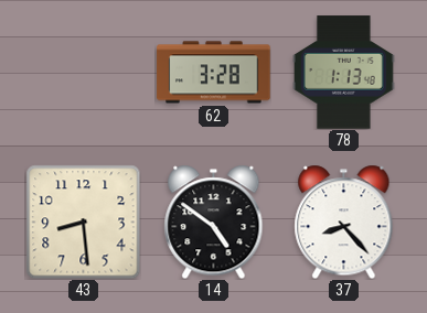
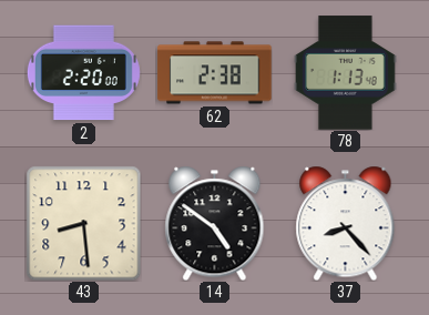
2: none -> 2:20 (83, 73)
62: 3:28 -> 2:38 (215, 73)
